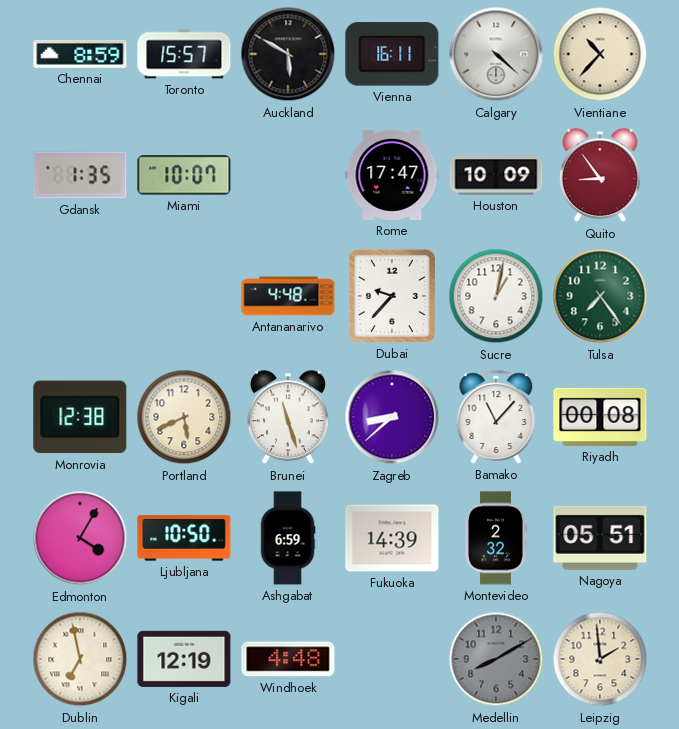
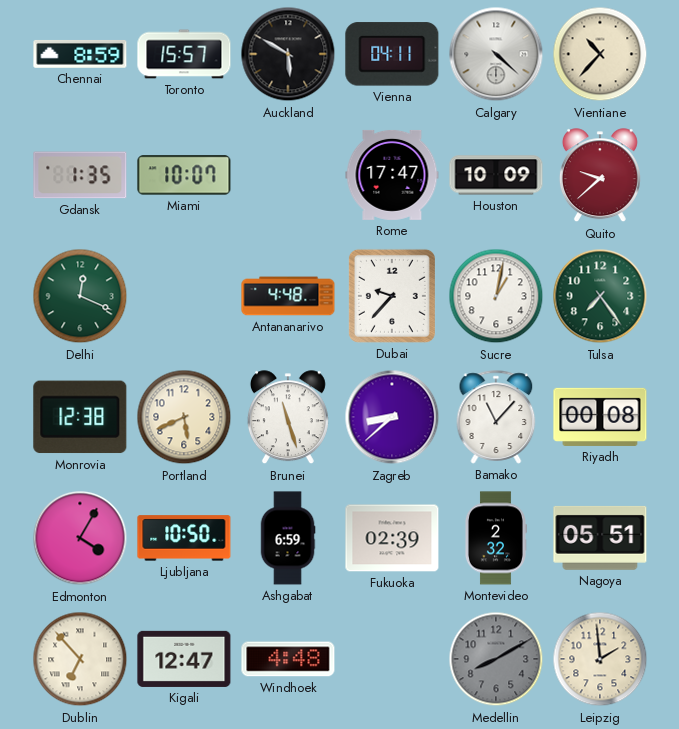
Vienna: 16:11 -> 04:11 (392, 54)
Quito: 8:54 -> 9:38 (600, 176)
Delhi: none -> 12:19 (80, 296)
Fukuoka: 14:39 -> 02:39 (392, 538)
Dublin: 6:58 -> 6:53 (80, 659)
Kigali: 12:19 -> 12:47 (184, 659)
